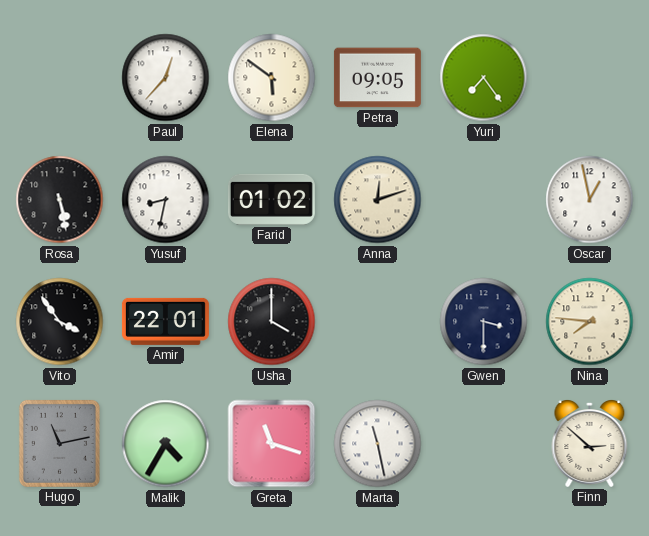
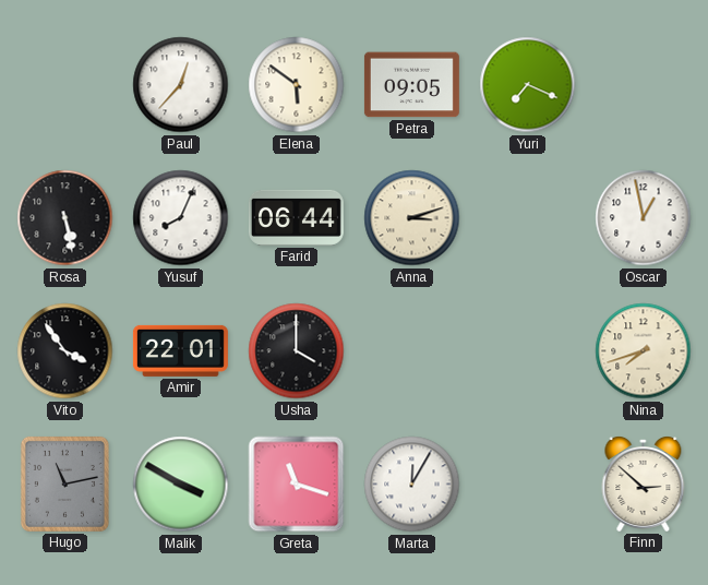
Yuri: 7:24 -> 7:19 (528, 85)
Yusuf: 8:32 -> 8:04 (181, 218)
Farid: 01:02 -> 06:44 (296, 217)
Anna: 12:12 -> 3:12 (412, 218)
Gwen: 3:30 -> none (484, 322)
Nina: 7:46 -> 7:42 (644, 351)
Malik: 4:35 -> 3:50 (181, 485)
Marta: 11:28 -> 12:05 (412, 485)
